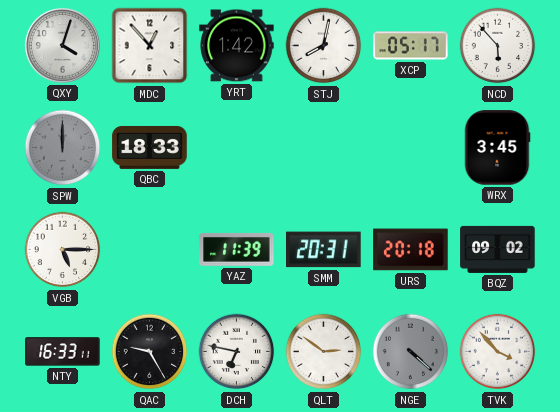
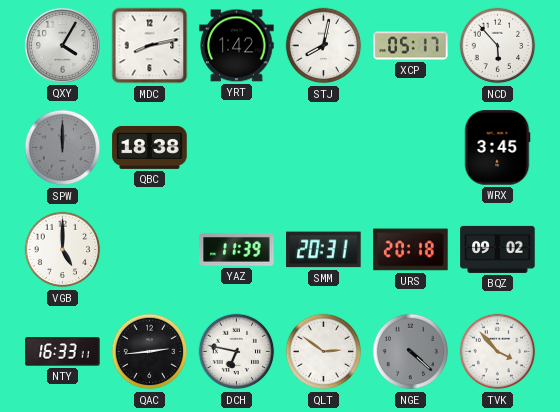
QXY: 4:03 -> 4:05 (62, 45)
MDC: 12:53 -> 8:13 (150, 46)
QBC: 18:33 -> 18:38 (150, 147)
VGB: 5:15 -> 5:00 (63, 250)
QAC: 9:25 -> 2:44 (150, 352)
